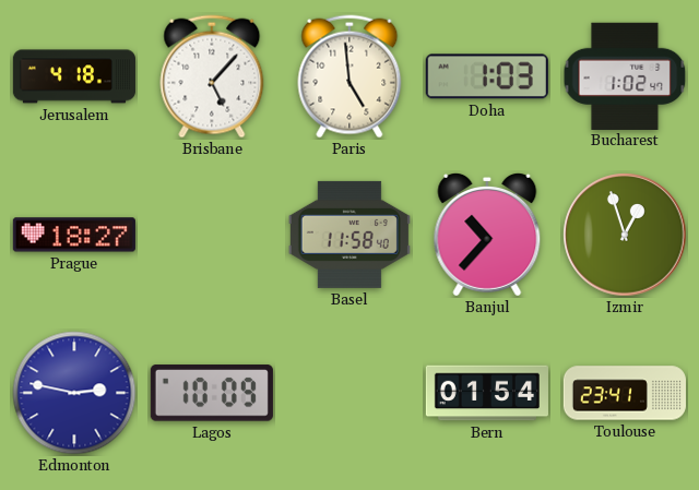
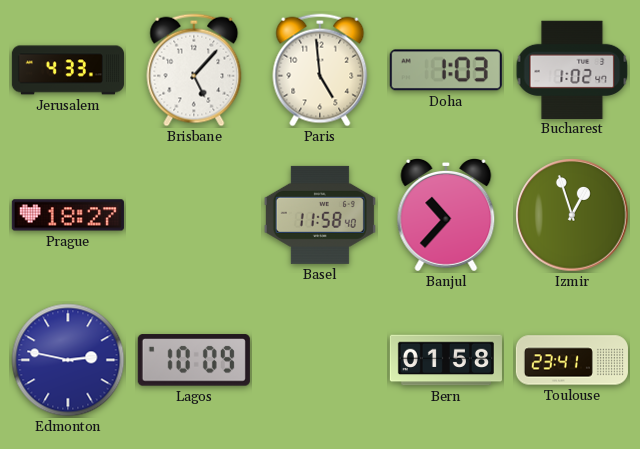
Jerusalem: 4:18 -> 4:33 (68, 70)
Bern: 01:54 -> 01:58 (446, 360)
